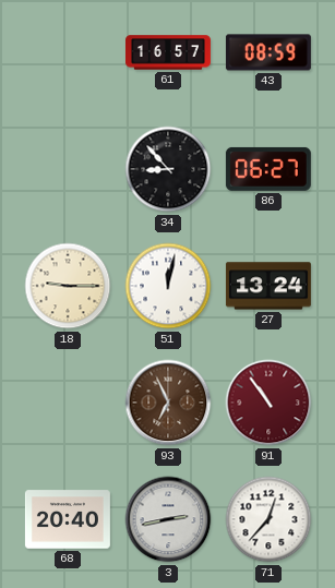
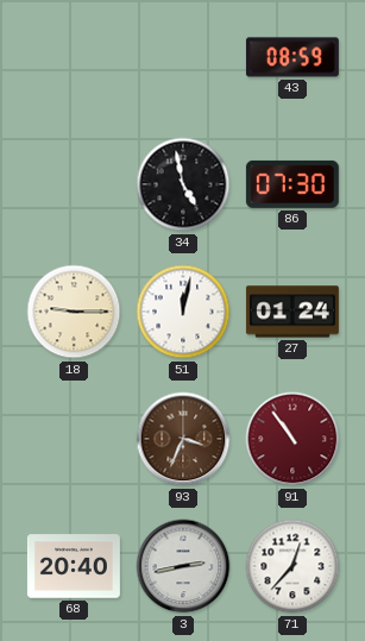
61: 16:57 -> none (168, 52)
34: 8:53 -> 4:58 (183, 184)
86: 06:27 -> 07:30 (292, 184)
27: 13:24 -> 01:24 (292, 312)
93: 6:56 -> 3:34 (183, 439)
